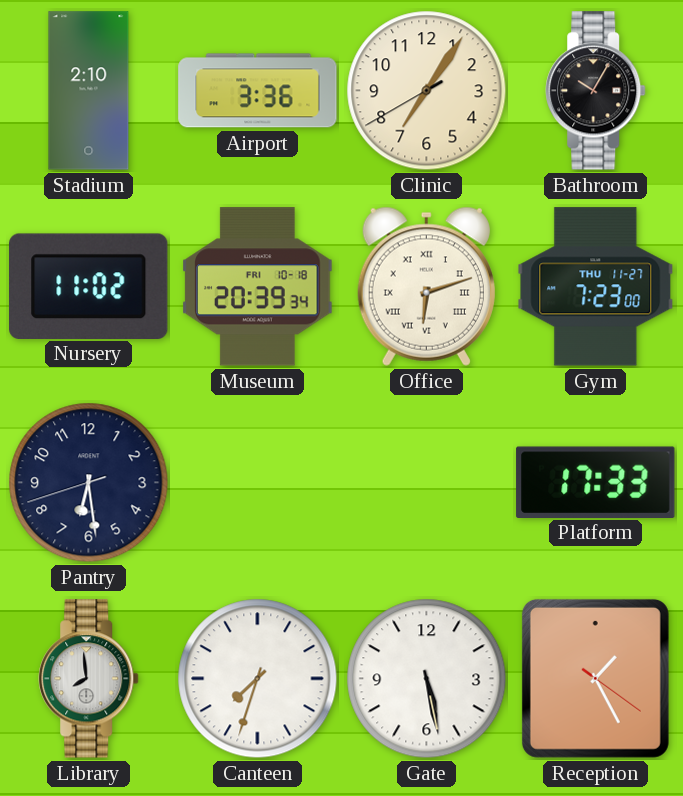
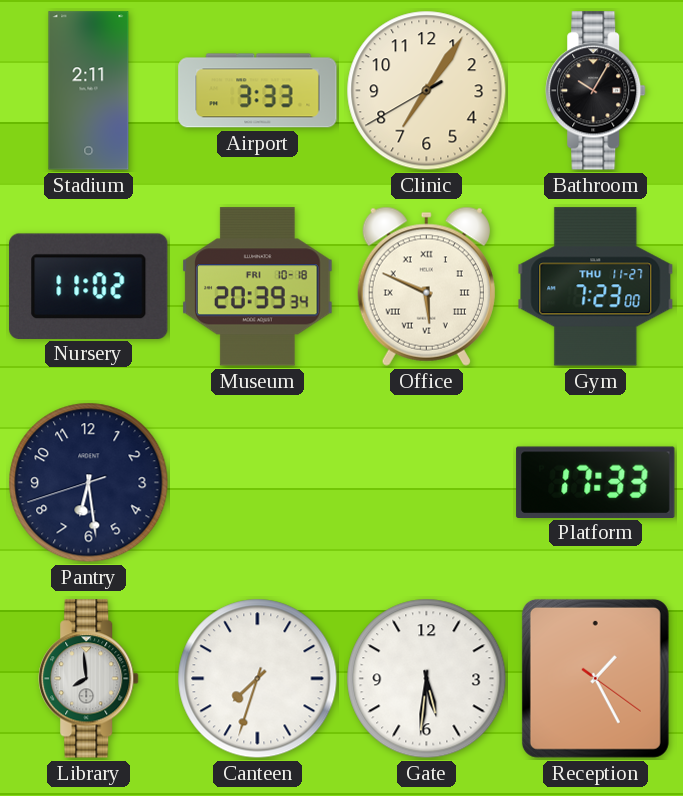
Stadium: 2:10 -> 2:11 (89, 91)
Airport: 3:36 -> 3:33 (258, 91)
Office: 6:12 -> 5:49 (426, 286)
Gate: 5:28 -> 5:31 (427, 679)
